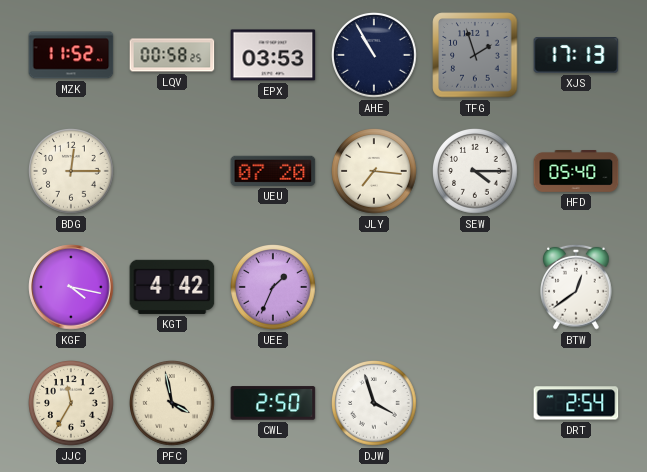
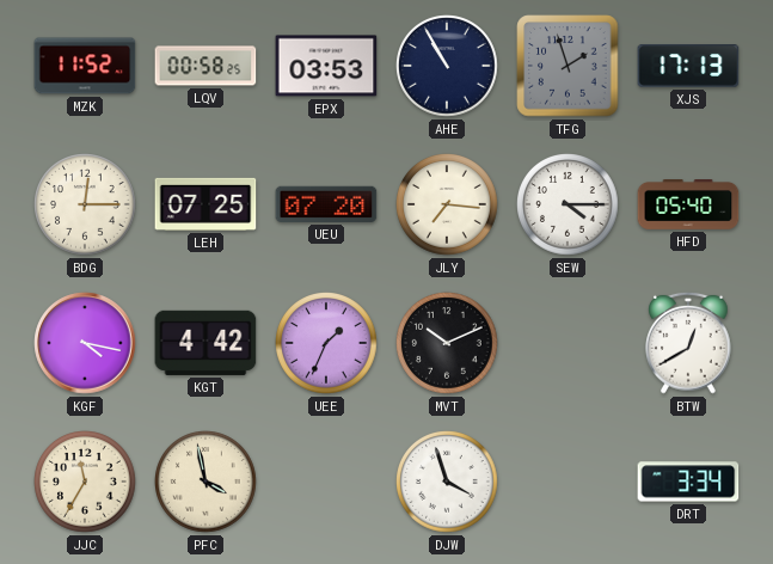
LEH: none -> 07:25 (205, 204)
MVT: none -> 10:11 (447, 343)
BTW: 12:39 -> 12:40 (689, 343)
CWL: 2:50 -> none (273, 403)
DRT: 2:54 -> 3:34 (688, 482)
